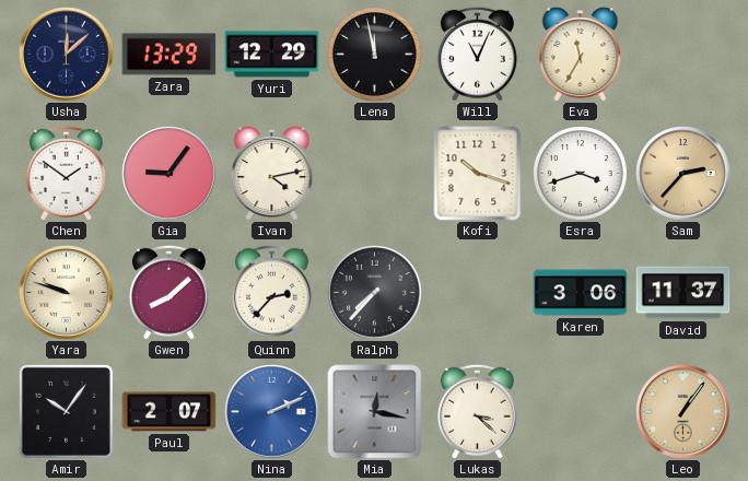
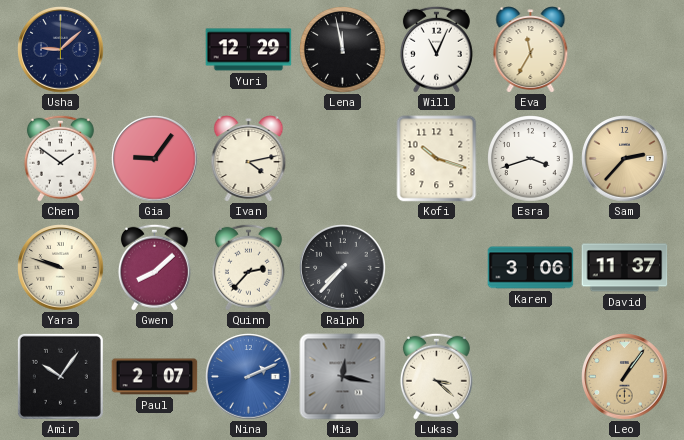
Usha: 12:08 -> 9:08 (61, 50)
Zara: 13:29 -> none (170, 55)
